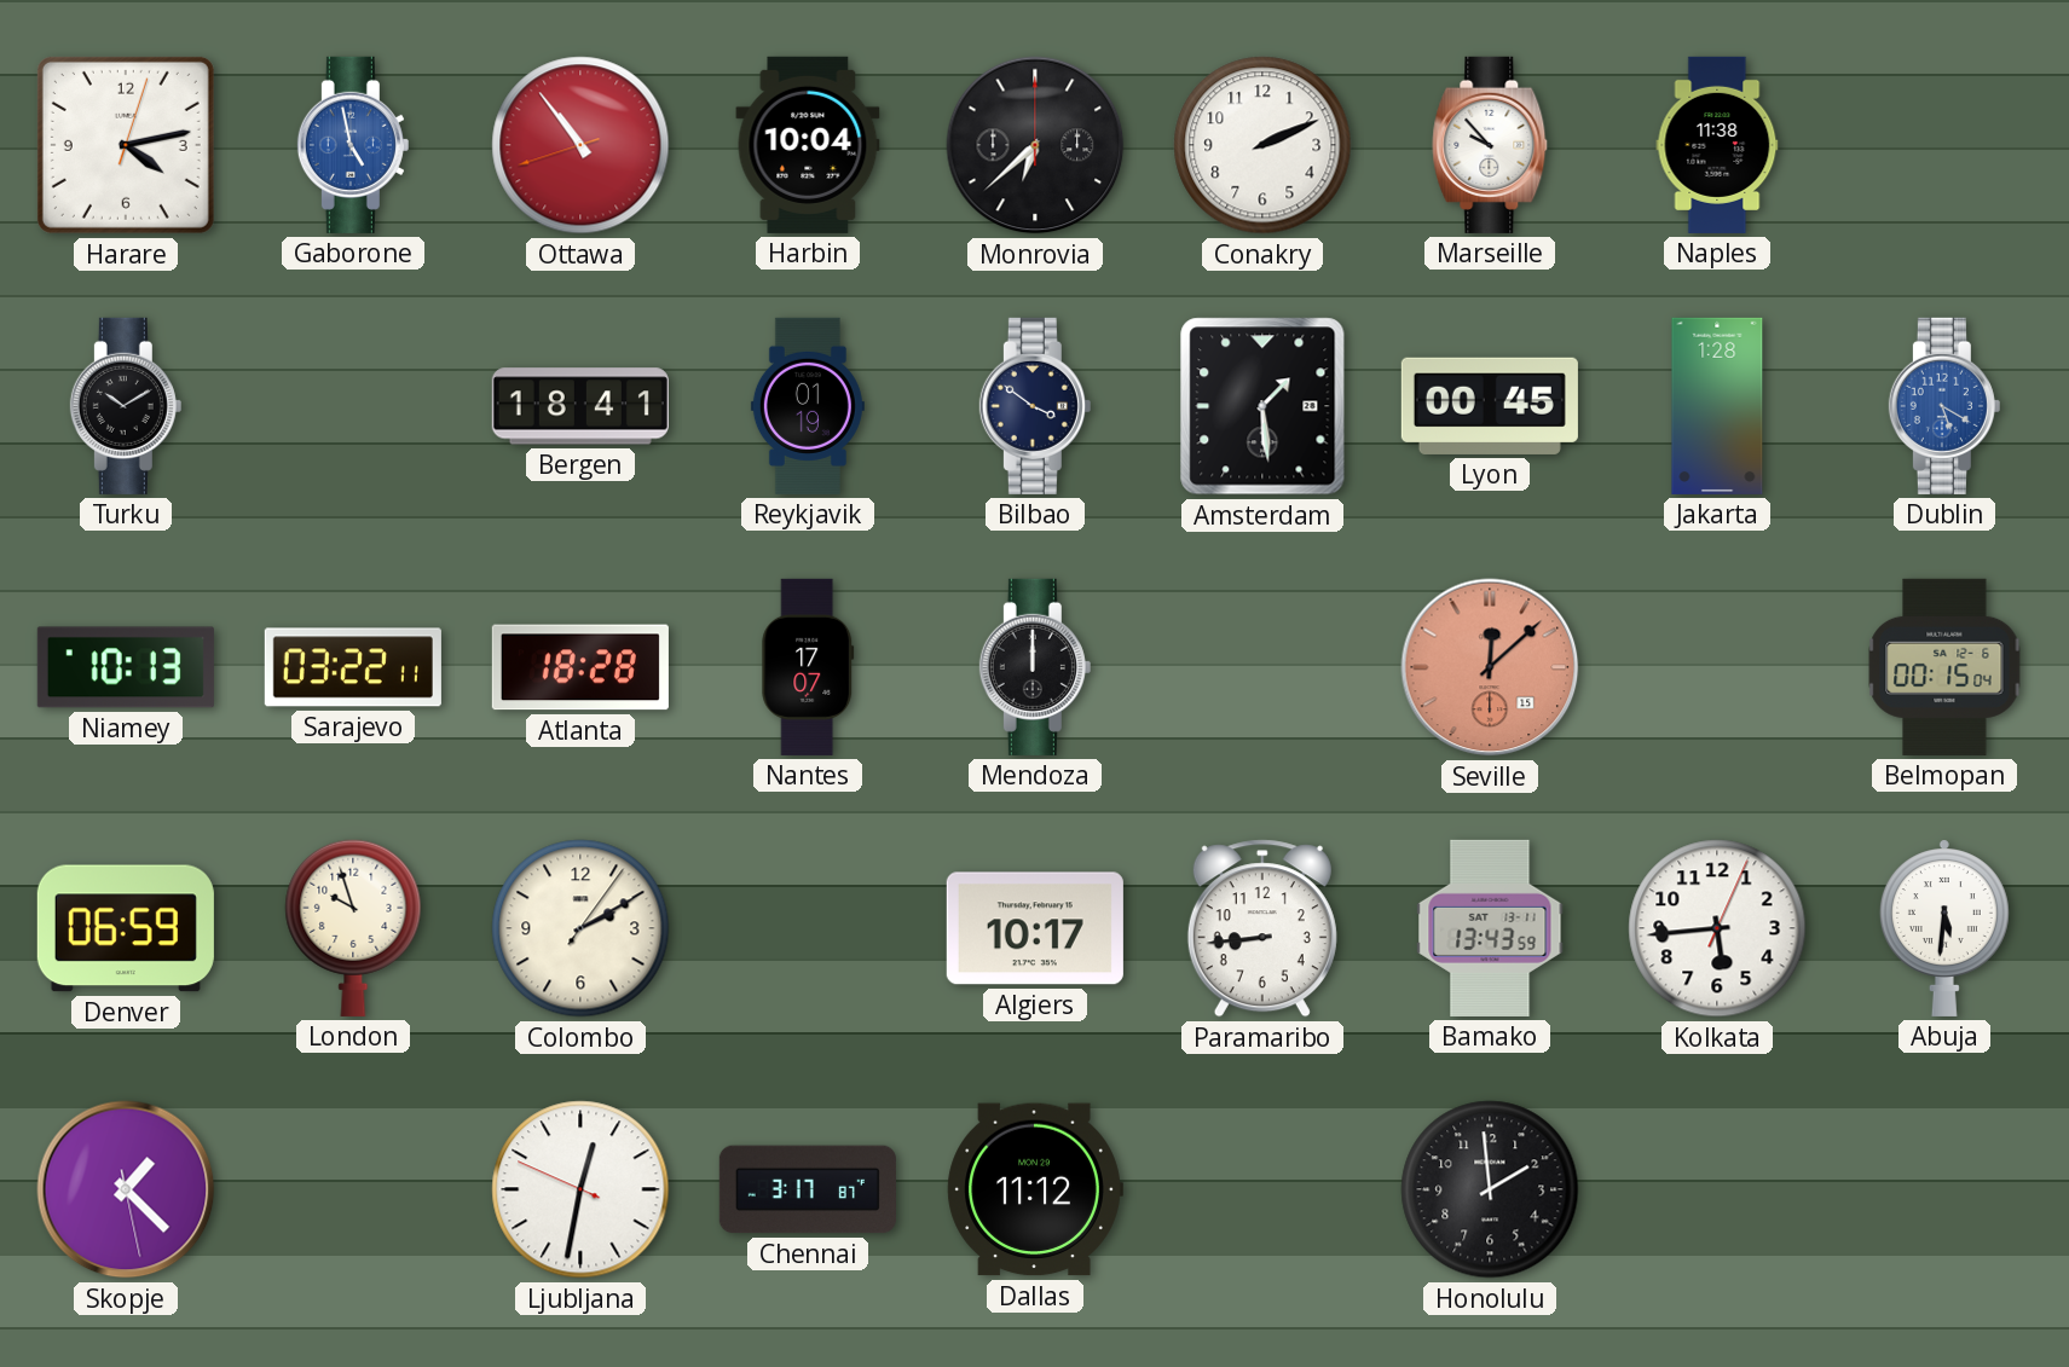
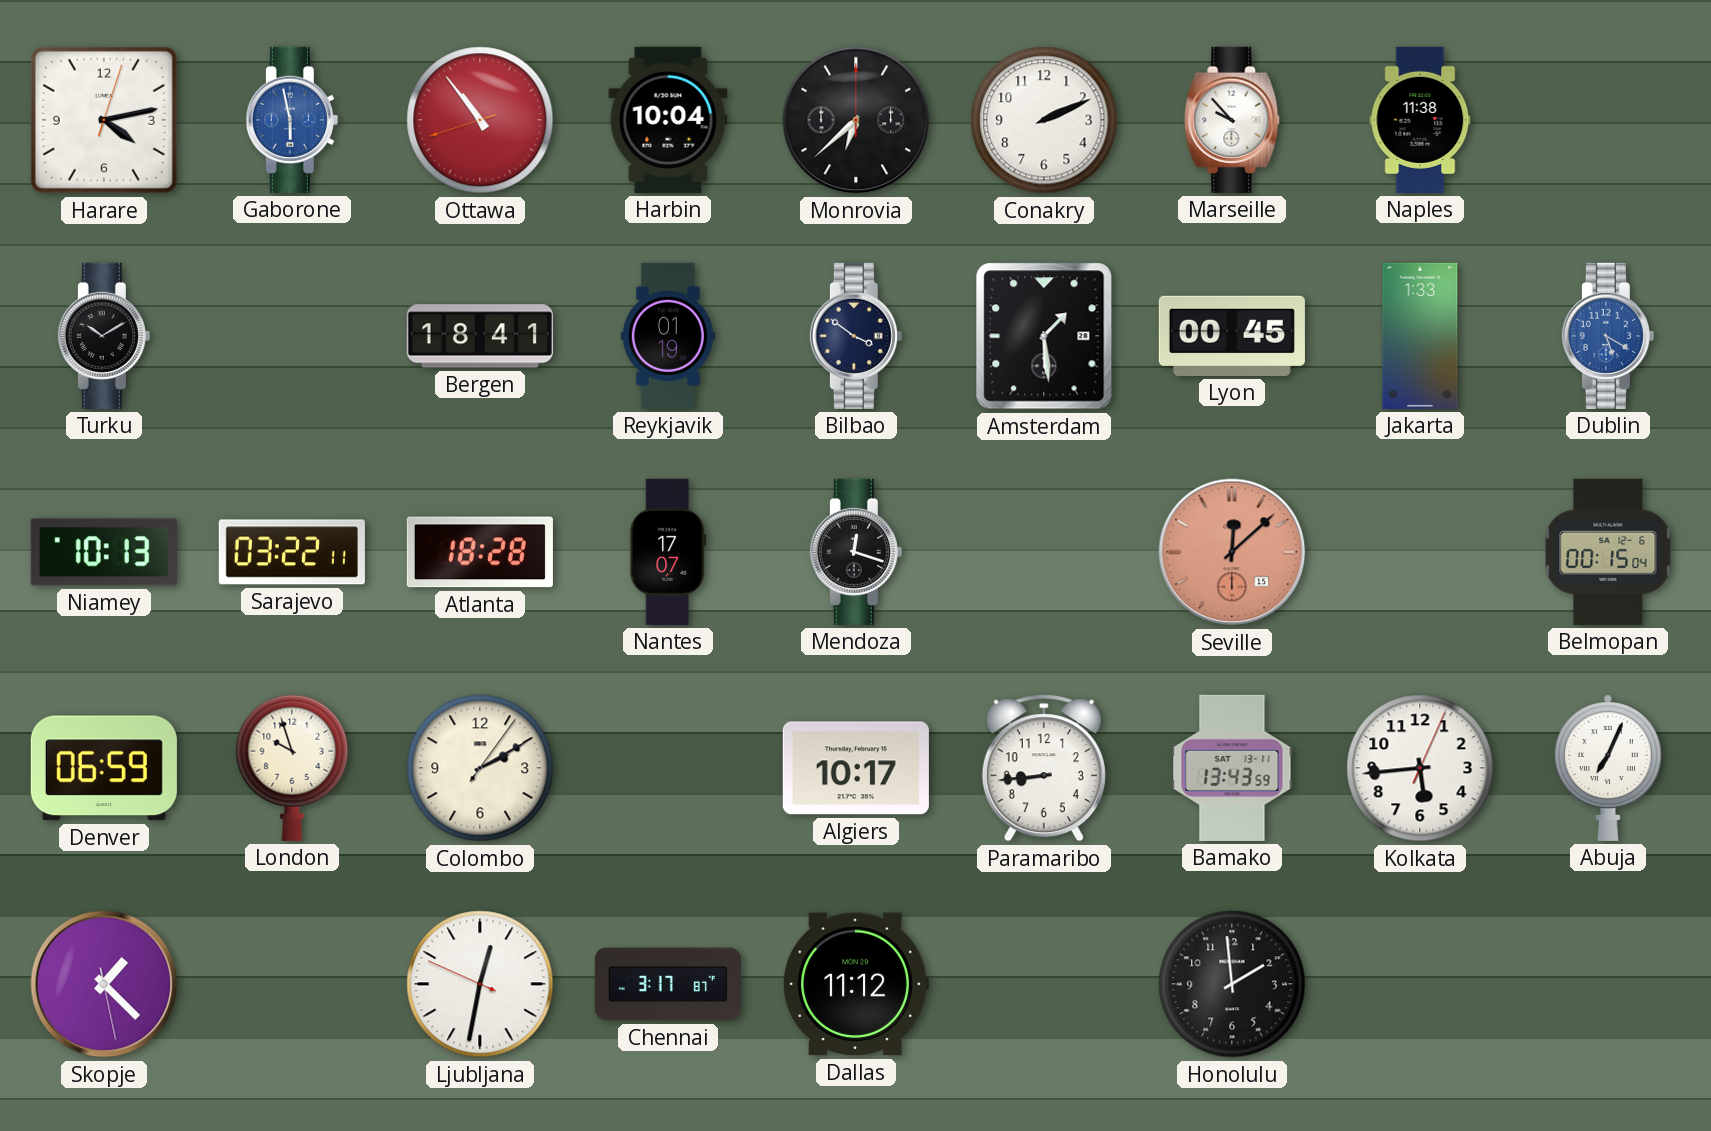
Gaborone: 4:58 -> 5:58 (292, 120)
Jakarta: 1:28 -> 1:33 (1420, 336)
Mendoza: 12:00 -> 12:18 (856, 552)
Abuja: 5:31 -> 7:04 (1608, 768)
